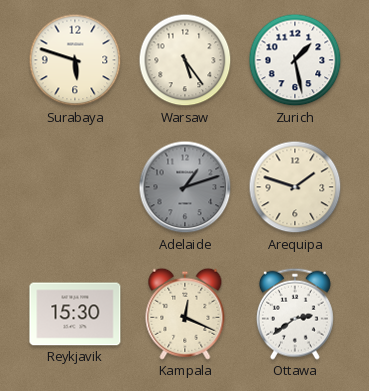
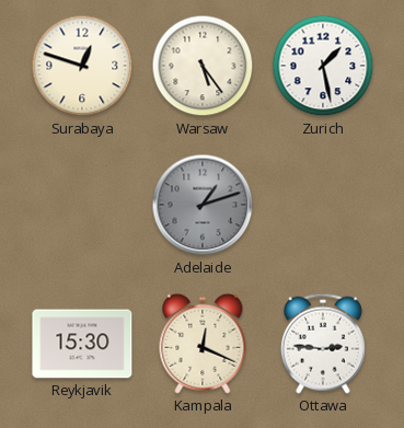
Surabaya: 5:48 -> 12:48 (82, 66)
Arequipa: 1:48 -> none (295, 187)
Ottawa: 2:39 -> 2:46 (323, 344)
